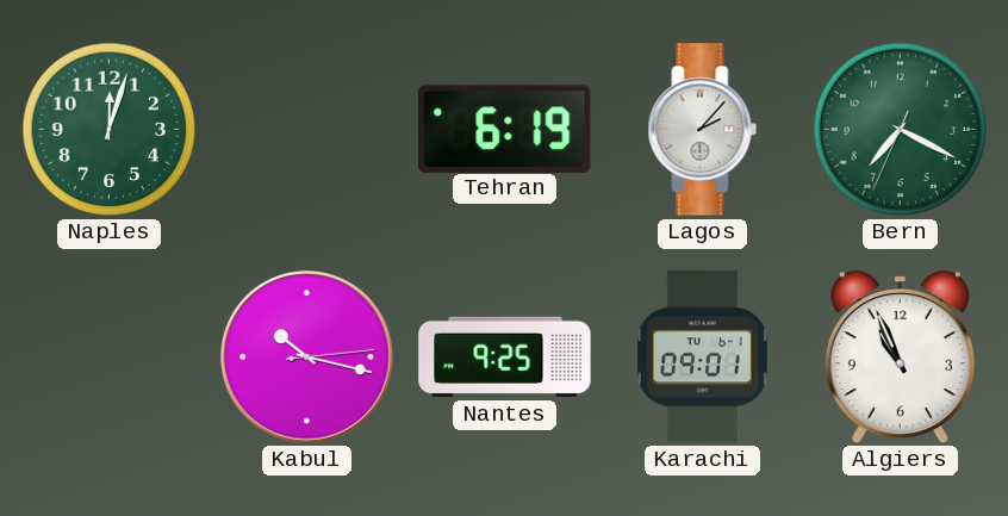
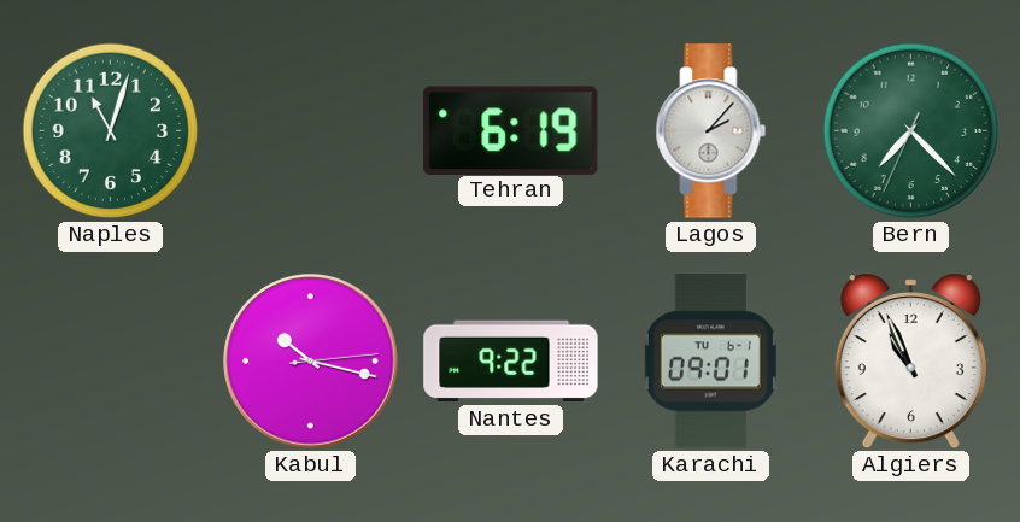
Naples: 12:03 -> 11:03 (111, 131)
Bern: 7:19 -> 7:22 (911, 131)
Nantes: 9:25 -> 9:22 (511, 362)
